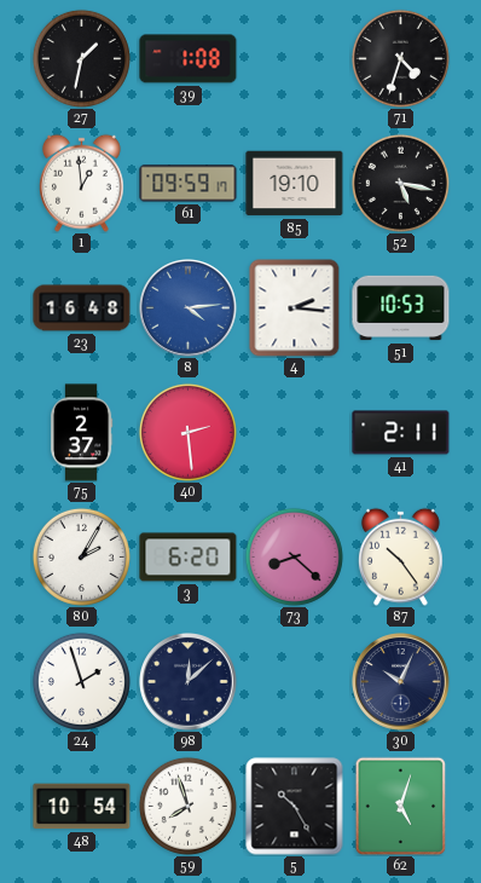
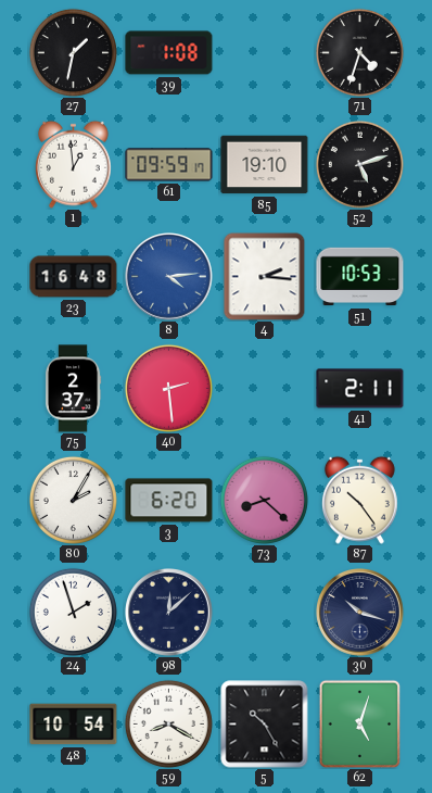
52: 5:17 -> 5:12 (359, 164)
30: 10:04 -> 10:18 (360, 613)
59: 7:57 -> 8:20 (168, 723)
